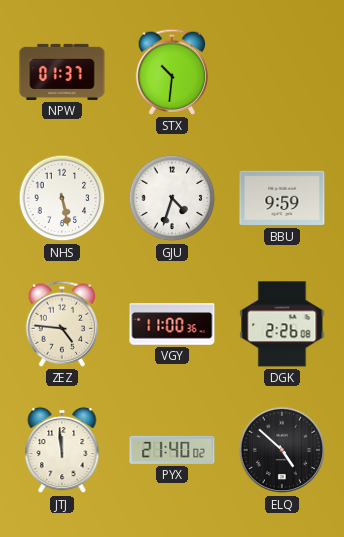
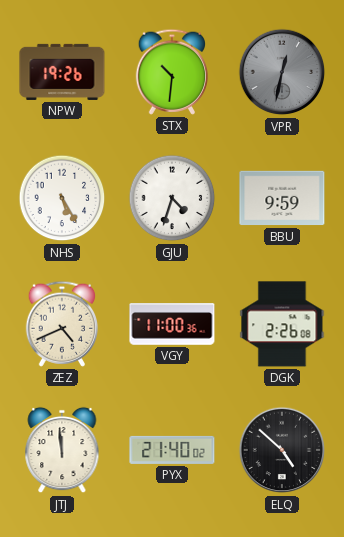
NPW: 01:37 -> 19:26 (62, 72)
VPR: none -> 12:32 (282, 72)
NHS: 5:28 -> 5:25 (62, 198)
ZEZ: 4:46 -> 4:41 (61, 324)
